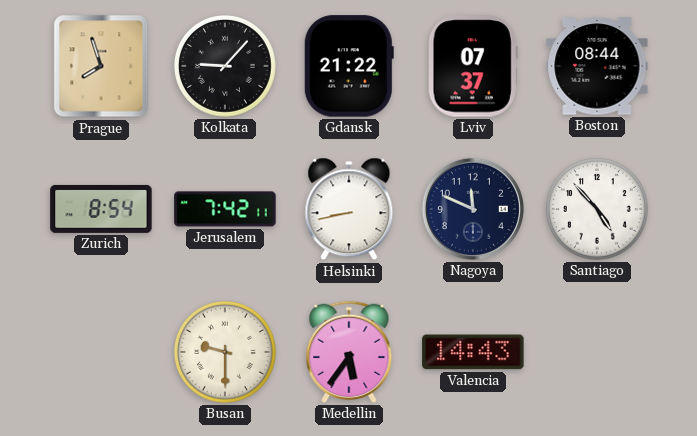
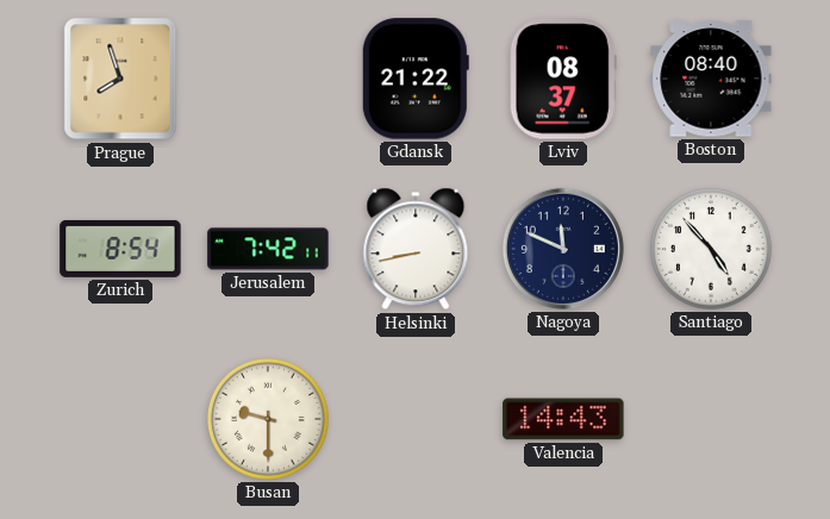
Kolkata: 9:07 -> none (226, 67)
Lviv: 07:37 -> 08:37 (563, 79)
Boston: 08:44 -> 08:40 (711, 79)
Medellin: 5:36 -> none (349, 352)
